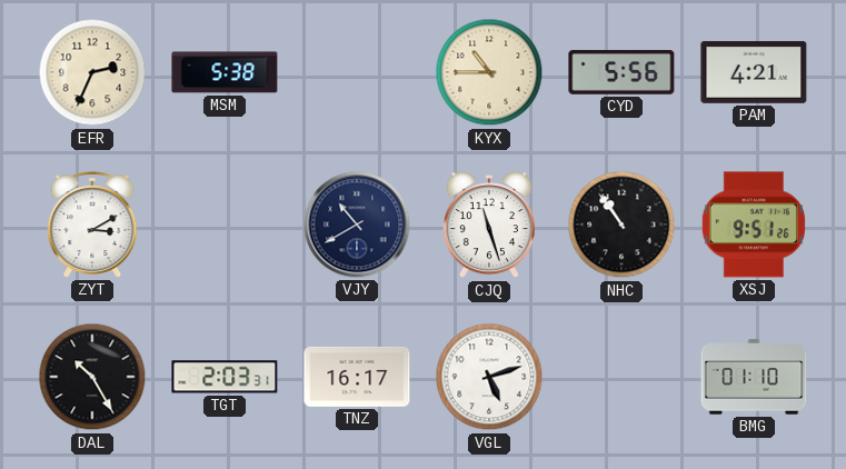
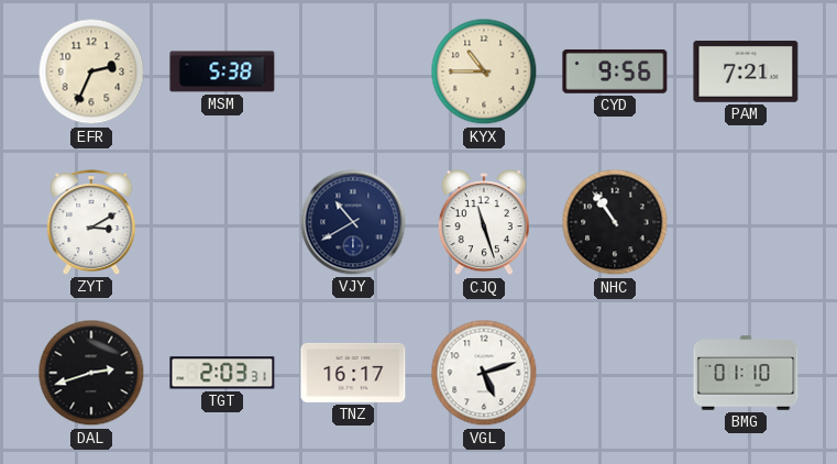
CYD: 5:56 -> 9:56 (615, 71)
PAM: 4:21 -> 7:21 (746, 71)
XSJ: 9:51 -> none (754, 224)
DAL: 10:25 -> 2:42 (91, 373)
